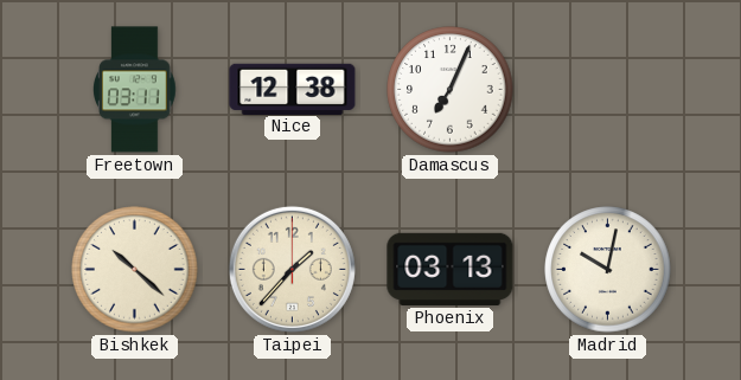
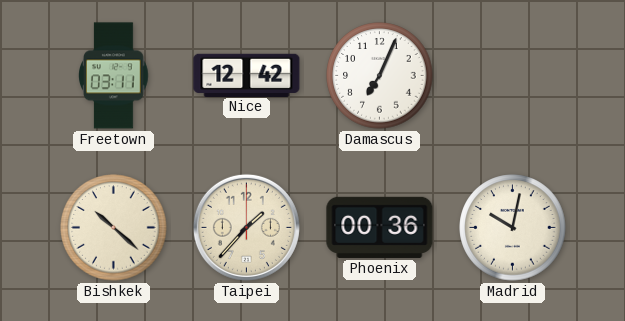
Nice: 12:38 -> 12:42 (247, 75)
Phoenix: 03:13 -> 00:36 (380, 227)
